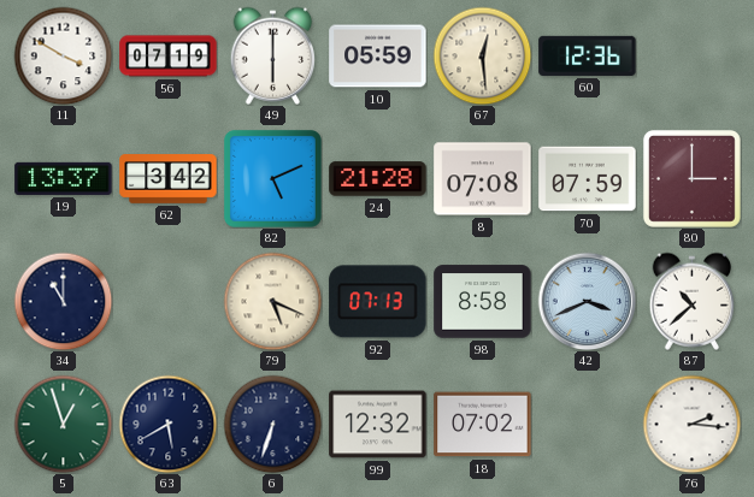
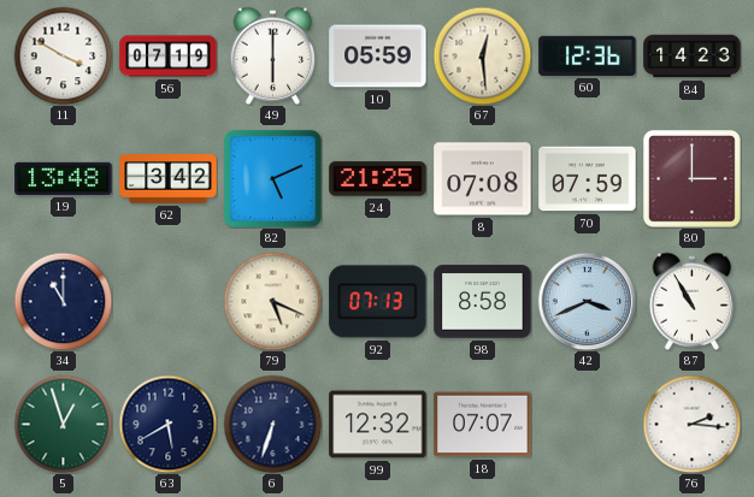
84: none -> 14:23 (693, 57)
19: 13:37 -> 13:48 (64, 178)
24: 21:28 -> 21:25 (378, 179)
87: 10:38 -> 10:55 (693, 301)
18: 07:02 -> 07:07 (483, 425)
